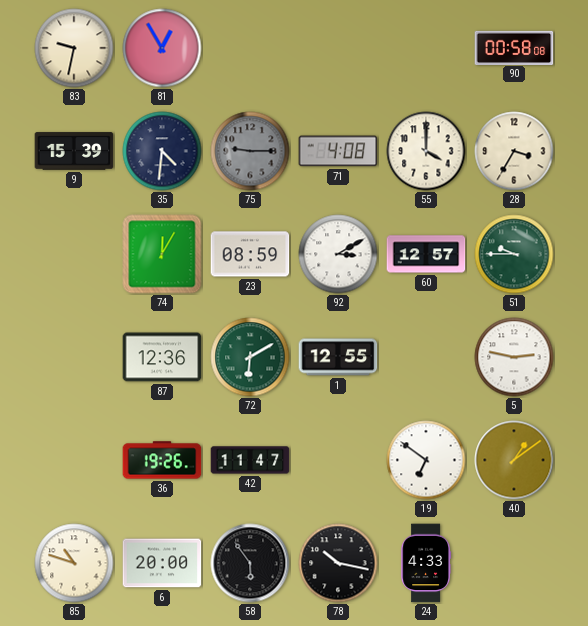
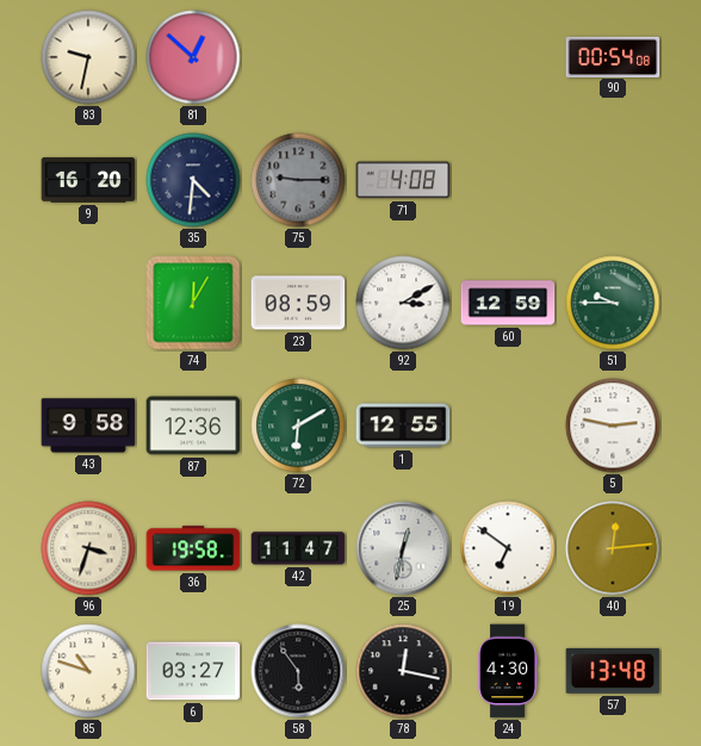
81: 12:55 -> 12:52 (193, 57)
90: 00:58 -> 00:54 (613, 56)
9: 15:39 -> 16:20 (88, 180)
55: 4:00 -> none (426, 151)
28: 3:35 -> none (514, 151)
60: 12:57 -> 12:59 (508, 303)
43: none -> 9:58 (88, 425)
96: none -> 3:33 (88, 548)
36: 19:26 -> 19:58 (193, 548)
25: none -> 12:32 (403, 548)
40: 1:09 -> 12:14 (613, 548)
6: 20:00 -> 03:27 (193, 671)
78: 10:17 -> 12:17 (403, 671)
24: 4:33 -> 4:30 (508, 671)
57: none -> 13:48 (613, 671)
